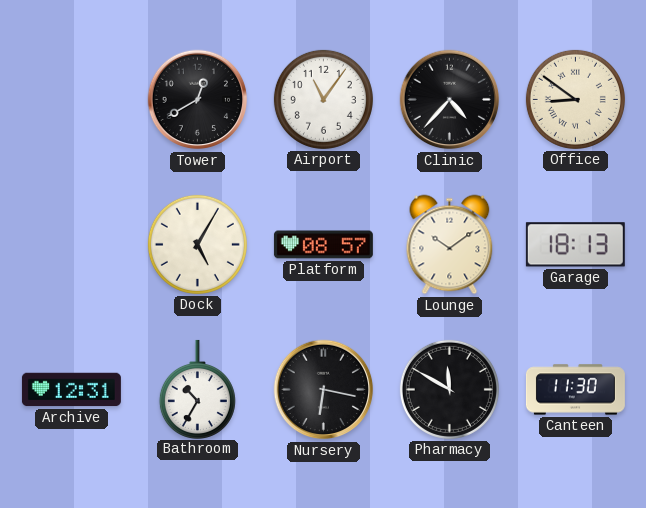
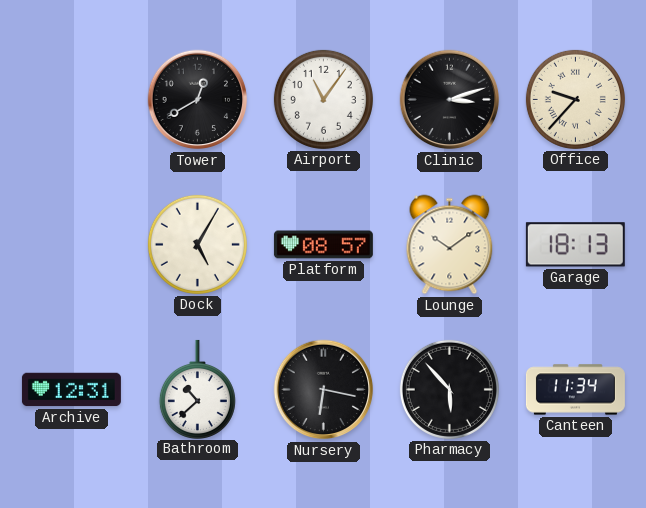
Clinic: 4:37 -> 3:12 (450, 100)
Office: 8:51 -> 9:37 (575, 99)
Bathroom: 10:35 -> 10:38 (197, 389)
Pharmacy: 11:50 -> 5:53 (449, 389)
Canteen: 11:30 -> 11:34 (575, 390)
